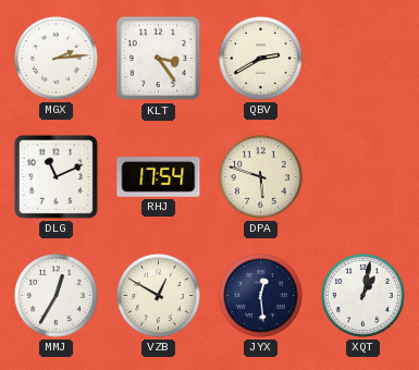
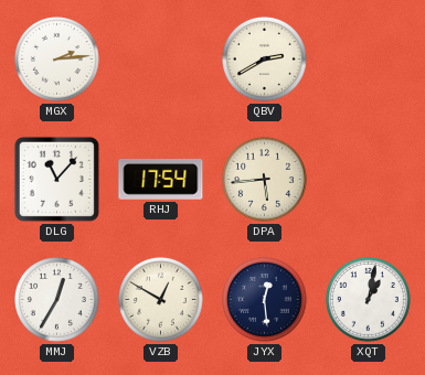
KLT: 3:24 -> none (159, 59)
DLG: 11:11 -> 11:07 (56, 179)
DPA: 5:48 -> 5:44 (265, 180)
